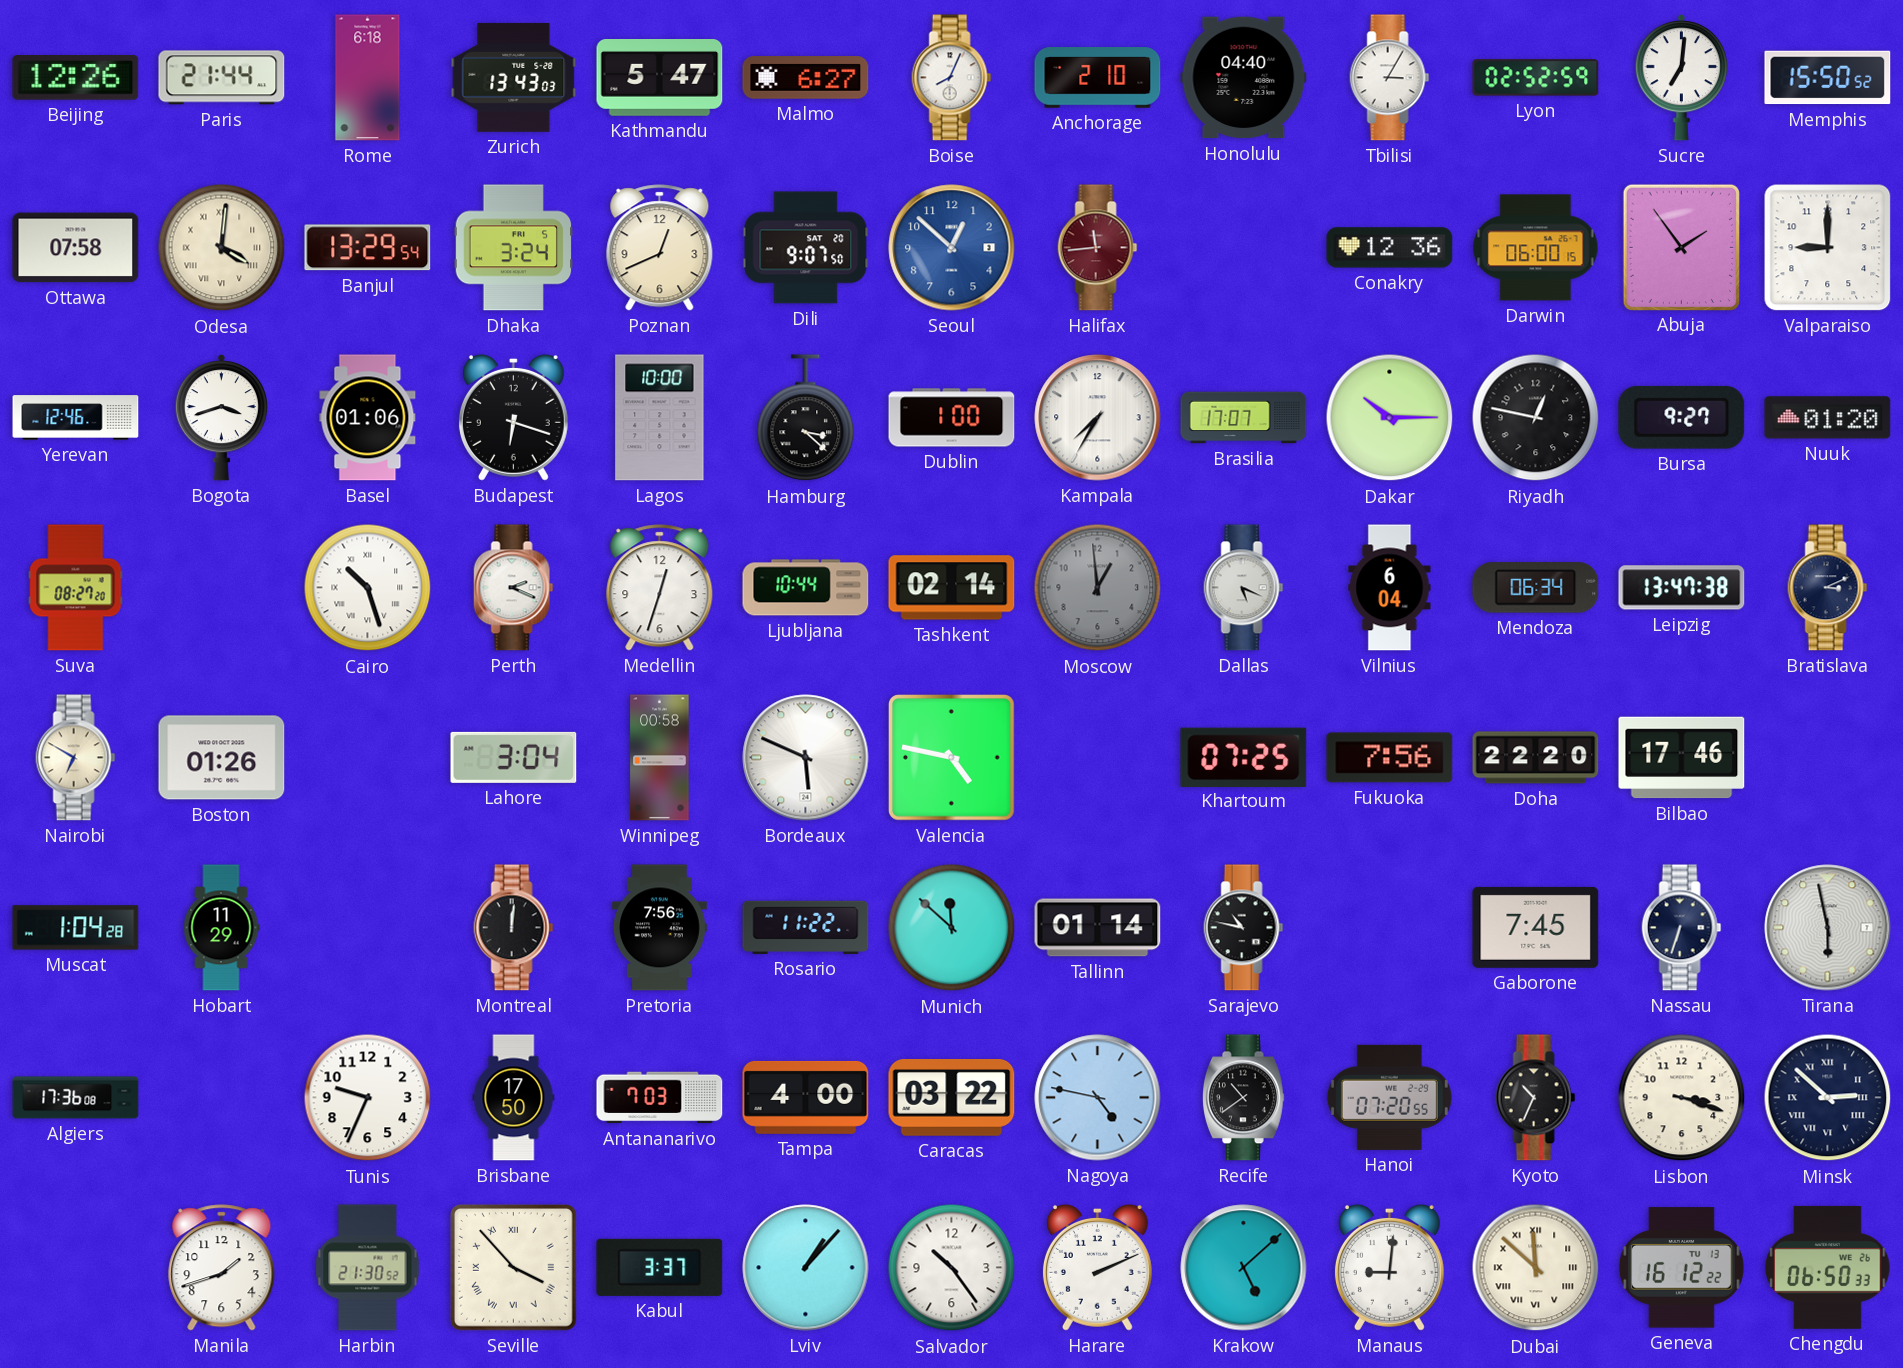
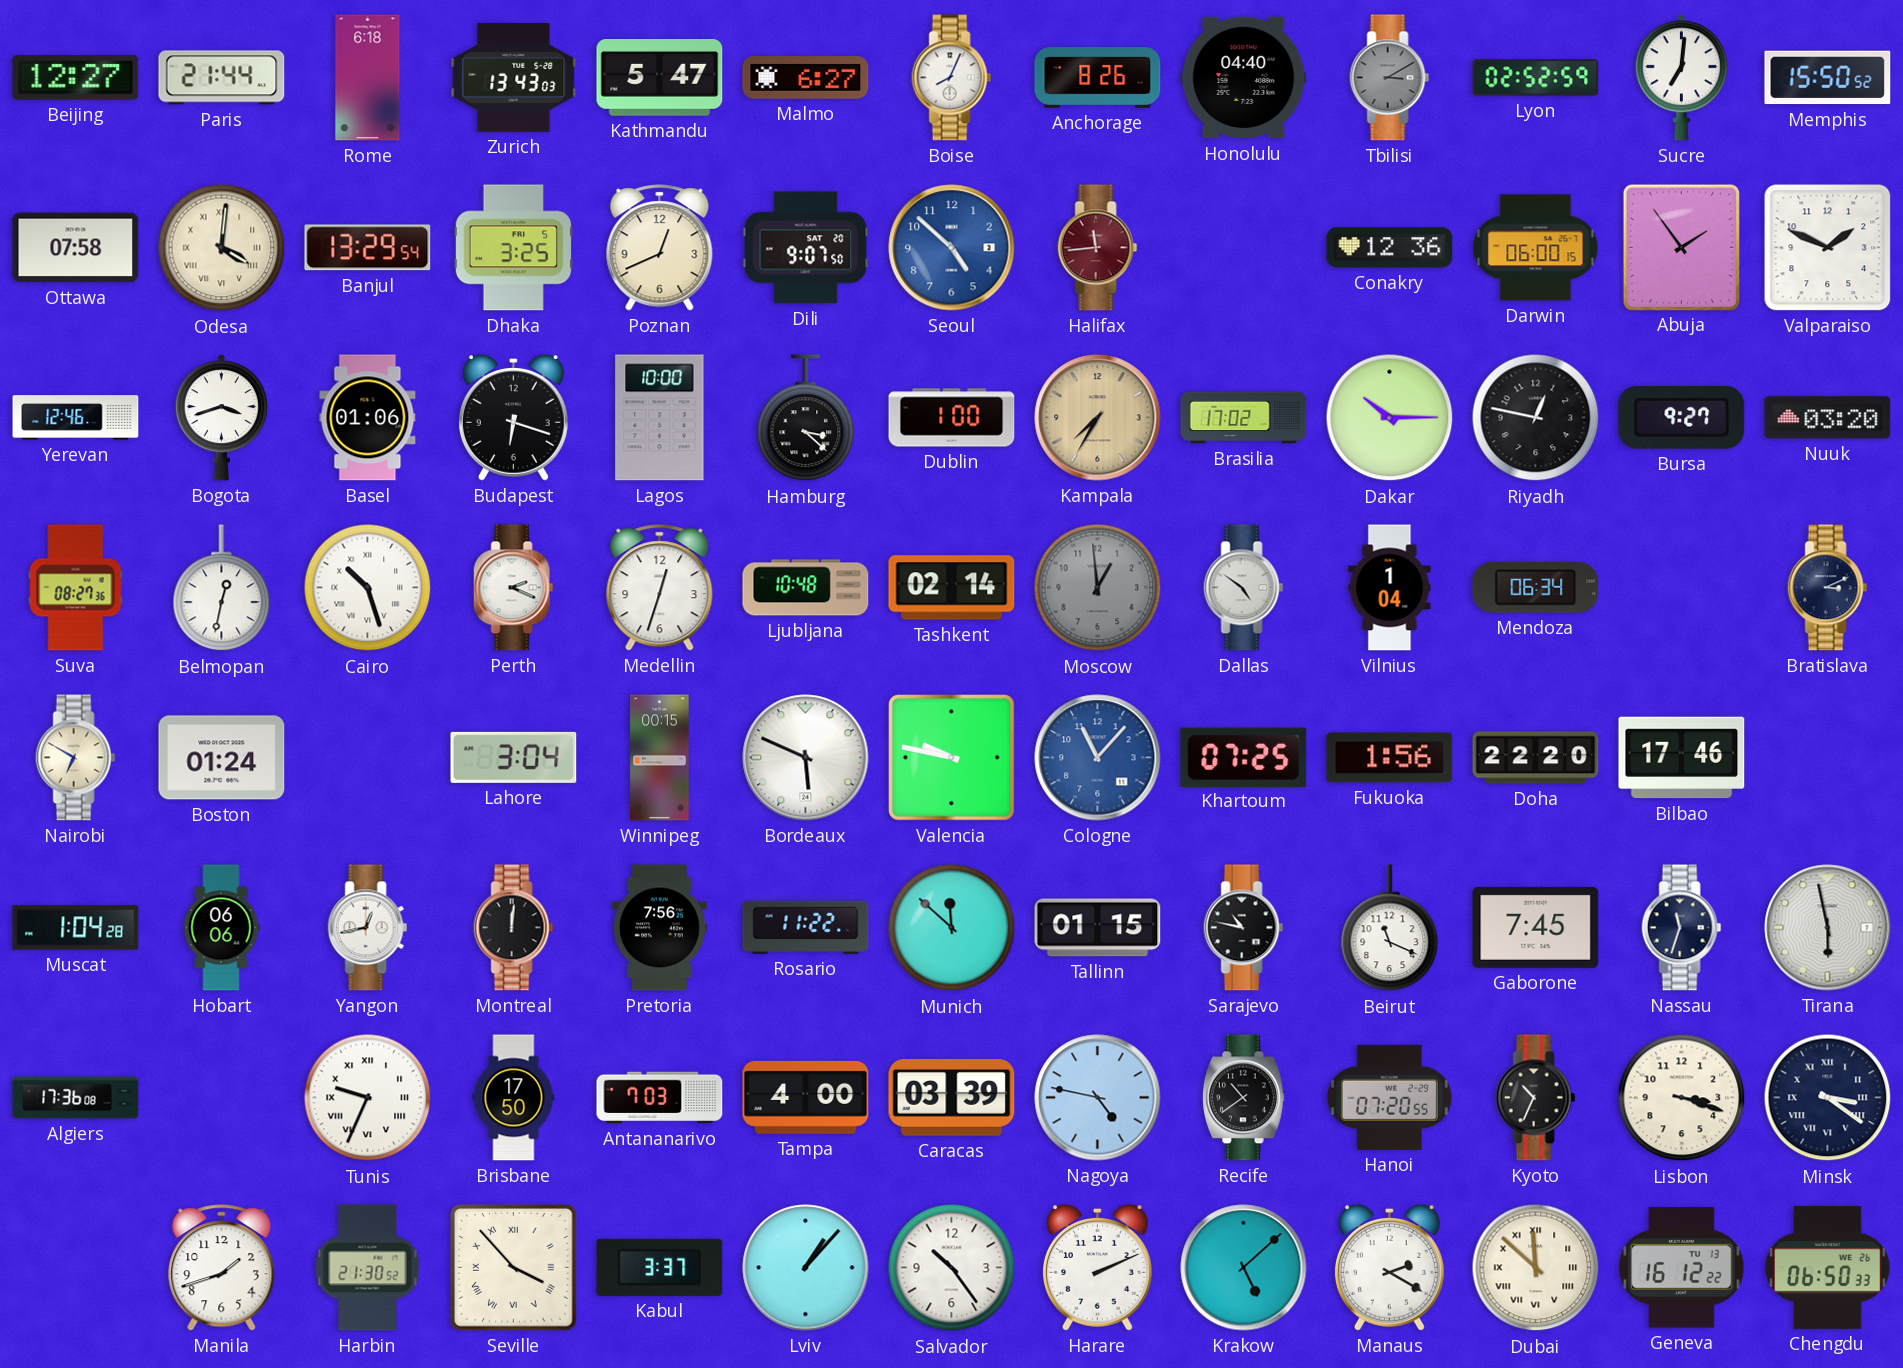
Beijing: 12:26 -> 12:27 (76, 78)
Anchorage: 2:10 -> 8:26 (1098, 78)
Tbilisi: 3:05 -> 3:10 (1390, 78)
Tbilisi dial: white -> grey (1390, 78)
Dhaka: 3:24 -> 3:25 (514, 248)
Seoul: 12:52 -> 4:52 (952, 248)
Valparaiso: 9:00 -> 1:49 (1828, 248)
Kampala dial: white -> champagne (1098, 418)
Brasilia: 17:07 -> 17:02 (1244, 418)
Nuuk: 01:20 -> 03:20 (1828, 418)
Suva: 08:27:20 -> 08:27:36 (76, 588)
Belmopan: none -> 12:32 (222, 588)
Ljubljana: 10:44 -> 10:48 (806, 588)
Dallas: 5:19 -> 4:51 (1244, 588)
Vilnius: 6:04 -> 1:04 (1390, 588)
Leipzig: 13:47 -> none (1682, 588)
Boston: 01:26 -> 01:24 (222, 758)
Winnipeg: 00:58 -> 00:15 (660, 758)
Valencia: 4:47 -> 9:47 (952, 758)
Cologne: none -> 11:07 (1098, 758)
Fukuoka: 7:56 -> 1:56 (1390, 758)
Hobart: 11:29 -> 06:06 (221, 928)
Yangon: none -> 12:43 (368, 928)
Tallinn: 01:14 -> 01:15 (1098, 928)
Beirut: none -> 11:19 (1390, 928)
Nassau: 6:33 -> 11:33 (1682, 928)
Tunis numerals: Arabic -> Roman (368, 1098)
Caracas: 03:22 -> 03:39 (952, 1098)
Minsk: 2:52 -> 3:21 (1828, 1098)
Manaus: 9:01 -> 2:20 (1389, 1267)
